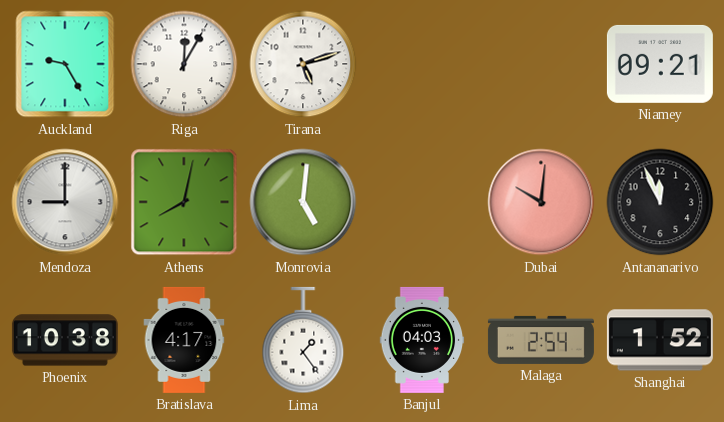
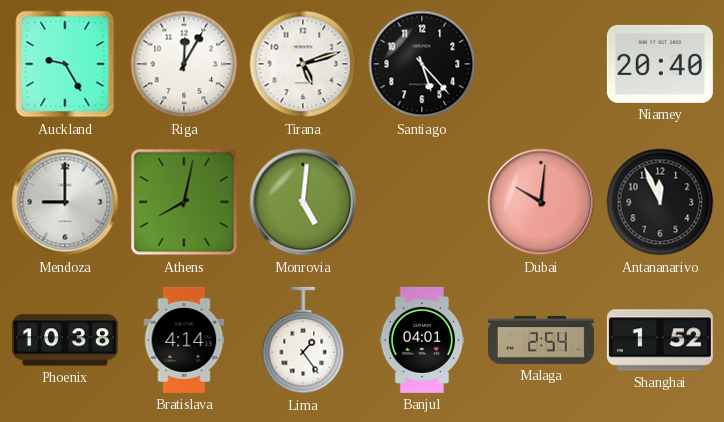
Santiago: none -> 5:23 (422, 64)
Niamey: 09:21 -> 20:40 (660, 64)
Bratislava: 4:17 -> 4:14 (184, 340)
Banjul: 04:03 -> 04:01 (422, 340)
